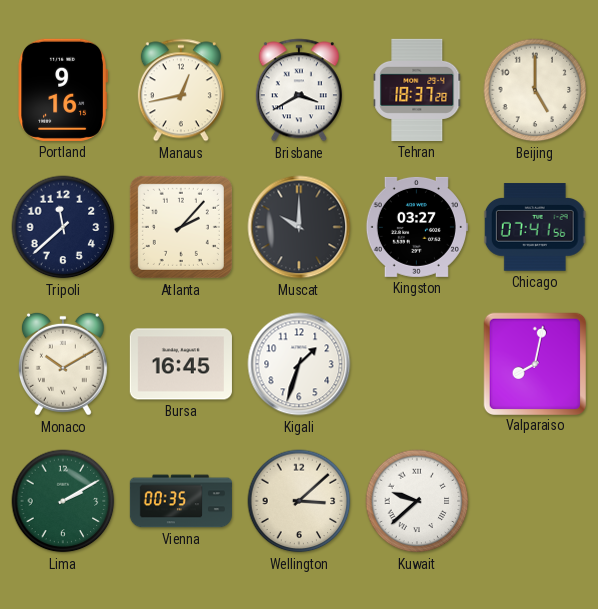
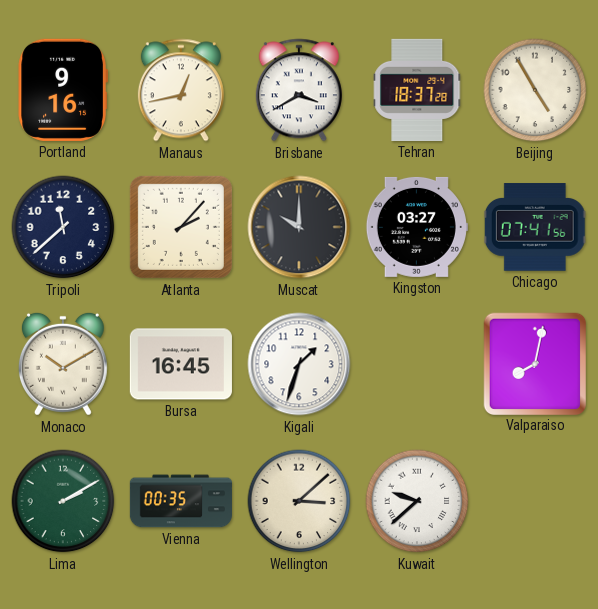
Beijing: 5:00 -> 4:55 (535, 90)
